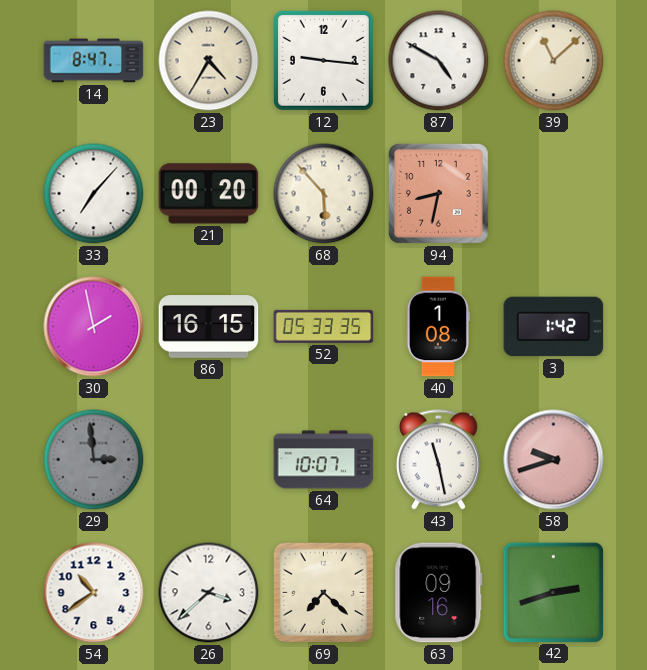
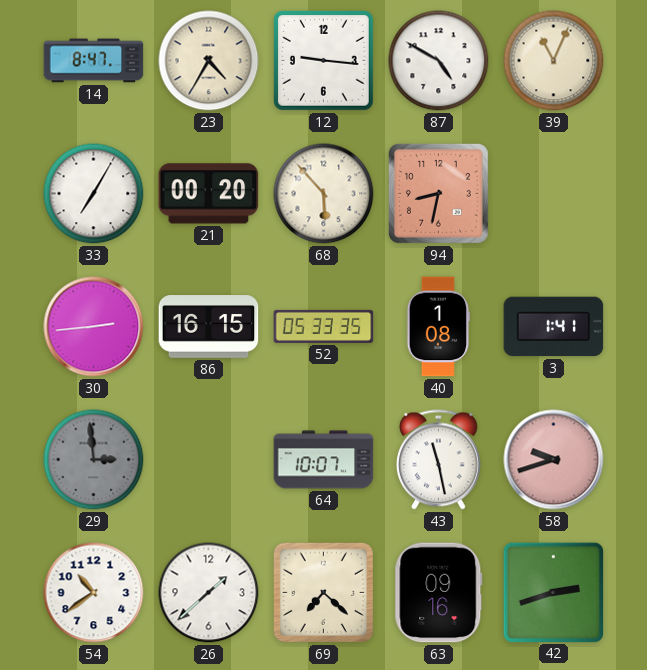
39: 11:08 -> 11:04 (554, 61)
33: 7:07 -> 7:05 (94, 194)
30: 1:58 -> 2:44 (94, 327)
3: 1:42 -> 1:41 (554, 327)
26: 3:38 -> 1:38 (209, 593)
